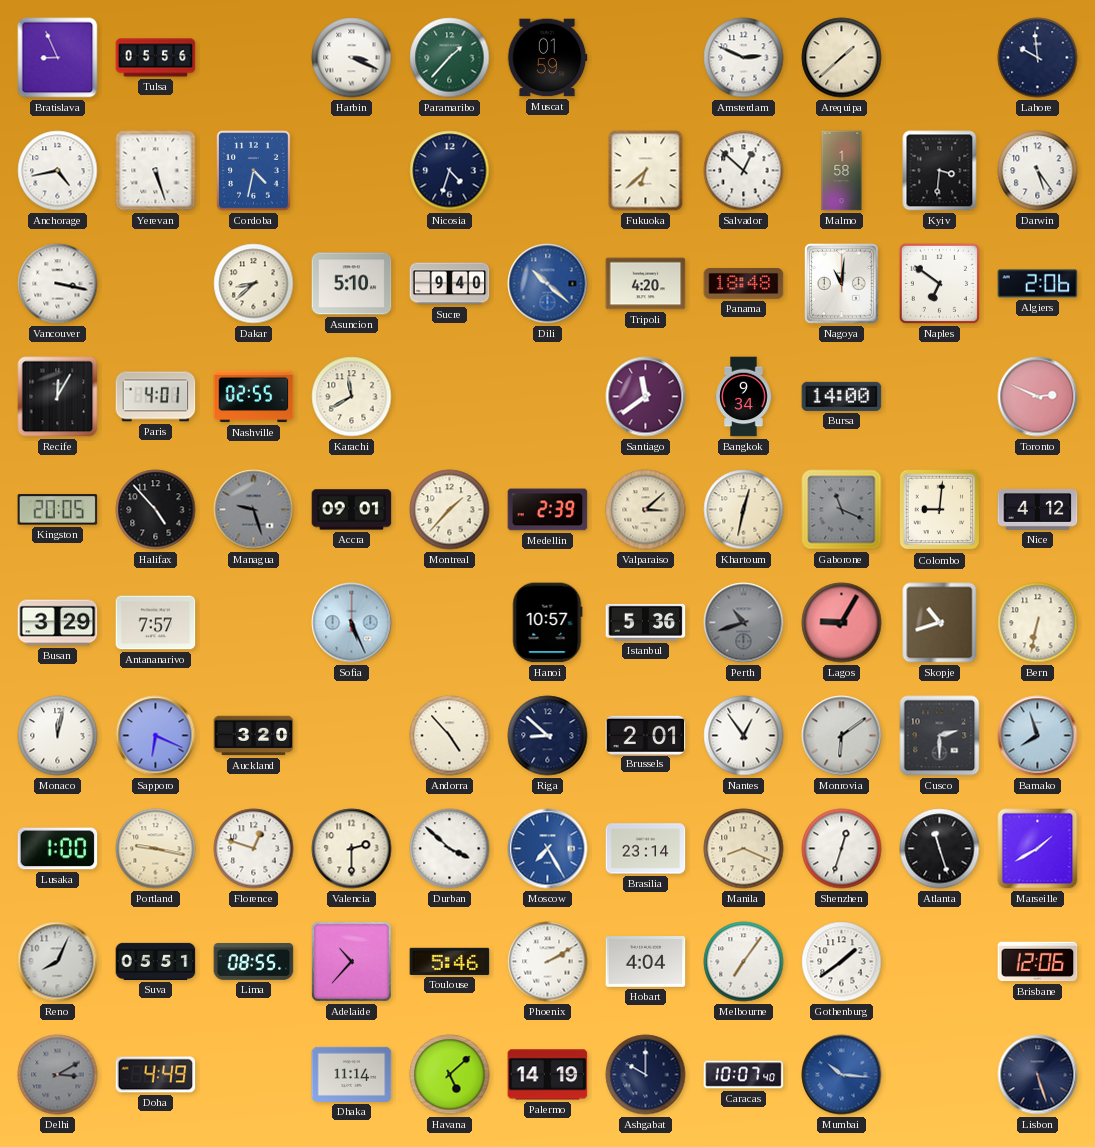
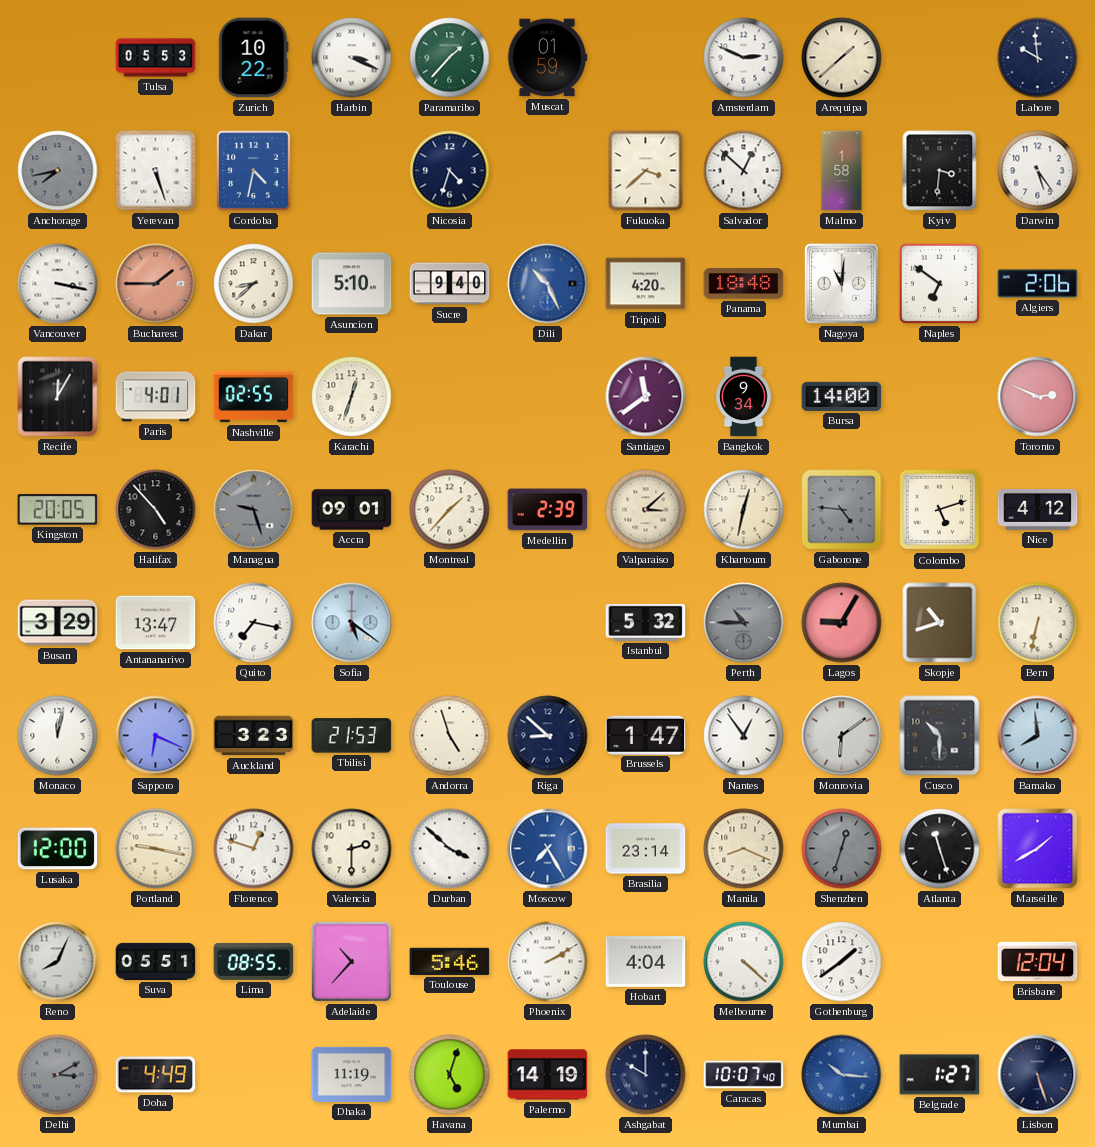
Bratislava: 8:56 -> none (58, 58)
Tulsa: 05:56 -> 05:53 (156, 58)
Zurich: none -> 10:22 (254, 58)
Anchorage: 4:43 -> 7:43 (58, 171)
Anchorage dial: white -> grey (58, 171)
Fukuoka: 6:38 -> 3:38 (646, 171)
Bucharest: none -> 1:45 (156, 284)
Dili: 10:22 -> 10:26 (548, 284)
Karachi: 11:40 -> 12:33 (352, 397)
Gaborone: 11:19 -> 4:46 (842, 510)
Colombo: 9:01 -> 5:12 (940, 510)
Antananarivo: 7:57 -> 13:47 (156, 623)
Quito: none -> 7:17 (254, 623)
Sofia: 5:26 -> 5:21 (352, 623)
Hanoi: 10:57 -> none (547, 623)
Istanbul: 5:36 -> 5:32 (646, 622)
Perth: 10:42 -> 10:45 (744, 623)
Auckland: 3:20 -> 3:23 (254, 736)
Tbilisi: none -> 21:53 (352, 736)
Andorra: 4:53 -> 4:57 (450, 736)
Brussels: 2:01 -> 1:47 (646, 735)
Cusco: 2:30 -> 10:30 (940, 736)
Bamako: 7:57 -> 7:59 (1038, 736)
Lusaka: 1:00 -> 12:00 (58, 849)
Shenzhen dial: white -> grey (842, 849)
Melbourne: 7:06 -> 4:22 (744, 962)
Brisbane: 12:06 -> 12:04 (1038, 962)
Dhaka: 11:14 -> 11:19 (352, 1074)
Havana: 5:08 -> 5:03 (450, 1075)
Belgrade: none -> 1:27 (940, 1075)
